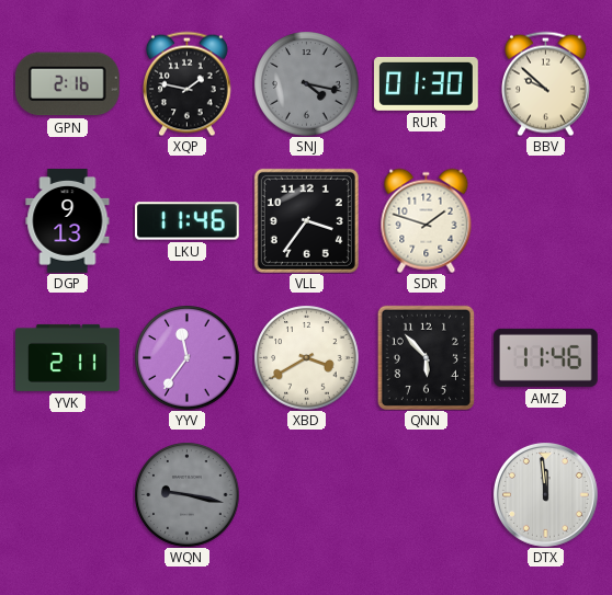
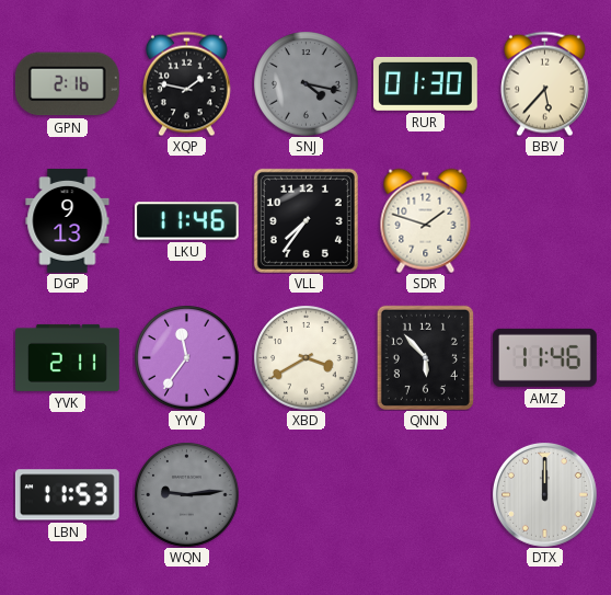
BBV: 9:52 -> 5:37 (544, 83)
VLL: 3:36 -> 7:36 (305, 220)
LBN: none -> 11:53 (67, 495)
WQN: 9:17 -> 9:14 (186, 494)
DTX: 11:59 -> 12:00 (544, 494)
